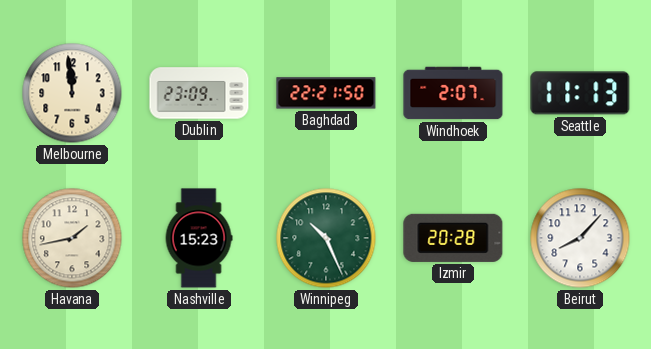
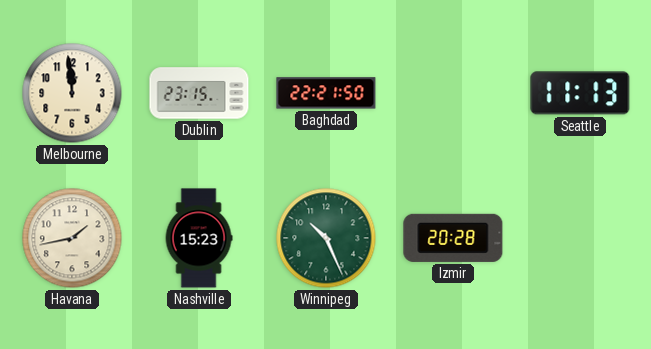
Dublin: 23:09 -> 23:15 (199, 93)
Windhoek: 2:07 -> none (453, 93)
Beirut: 8:07 -> none (580, 238)
